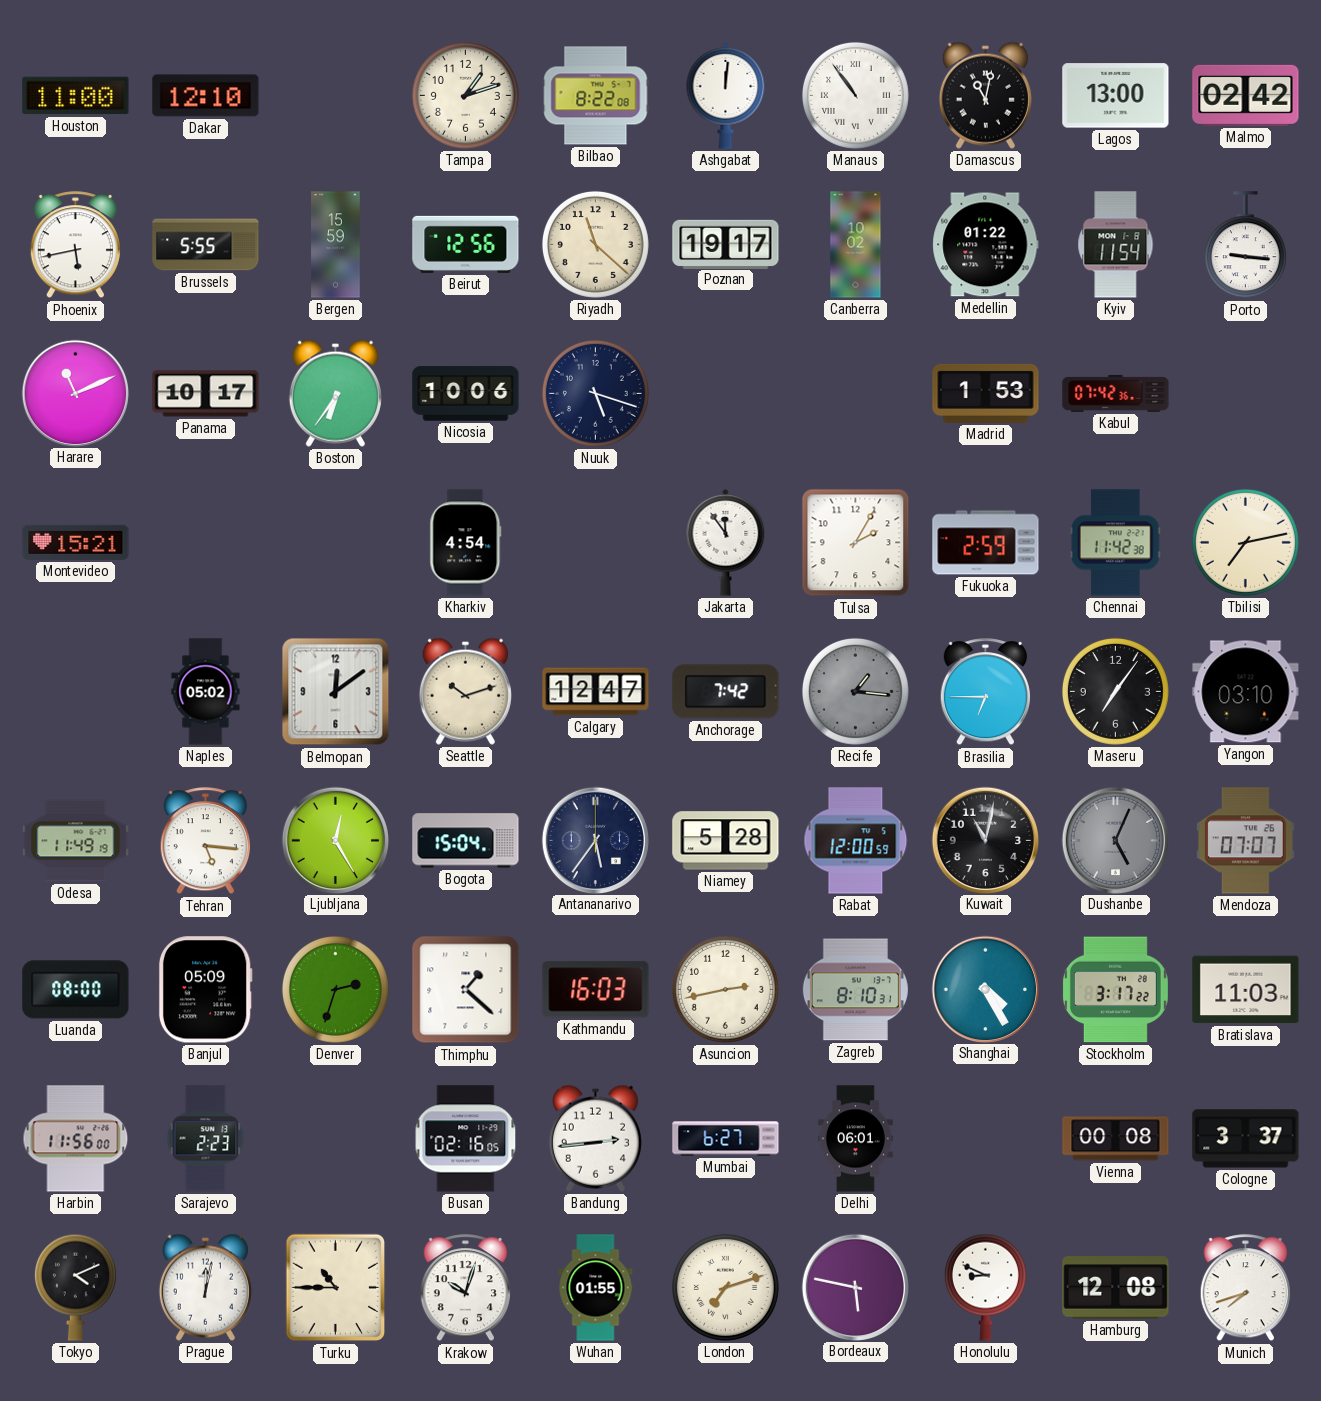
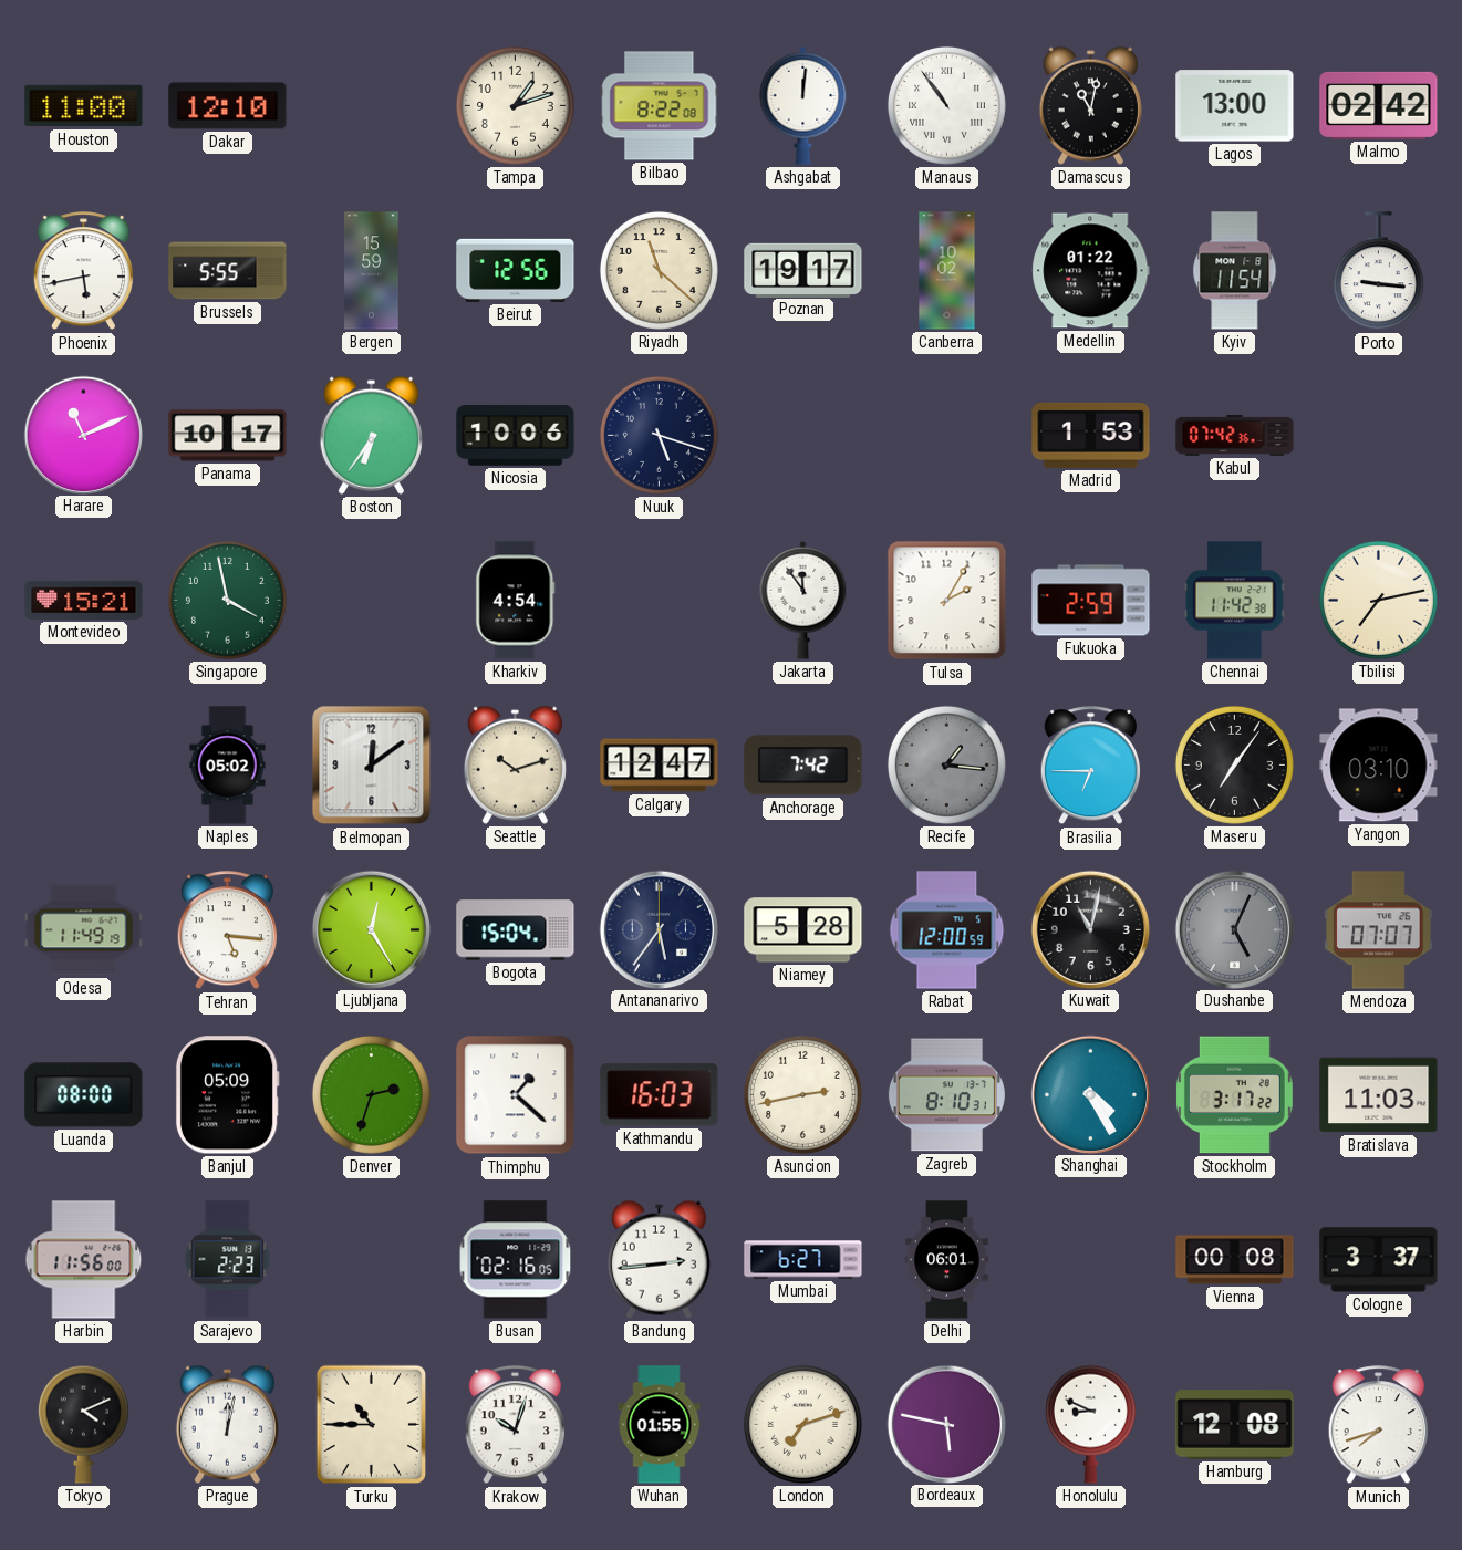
Singapore: none -> 3:58 (227, 600)
